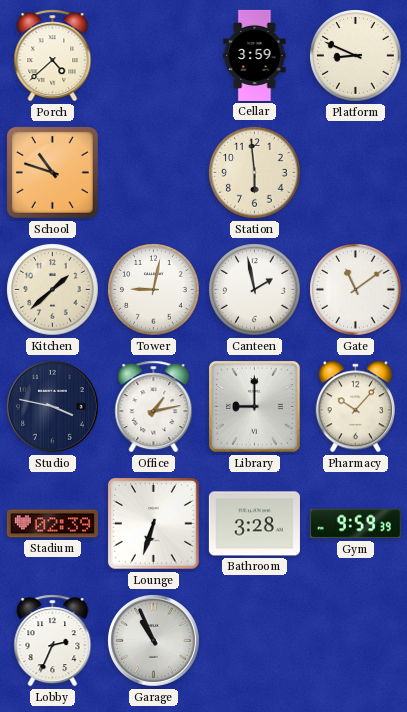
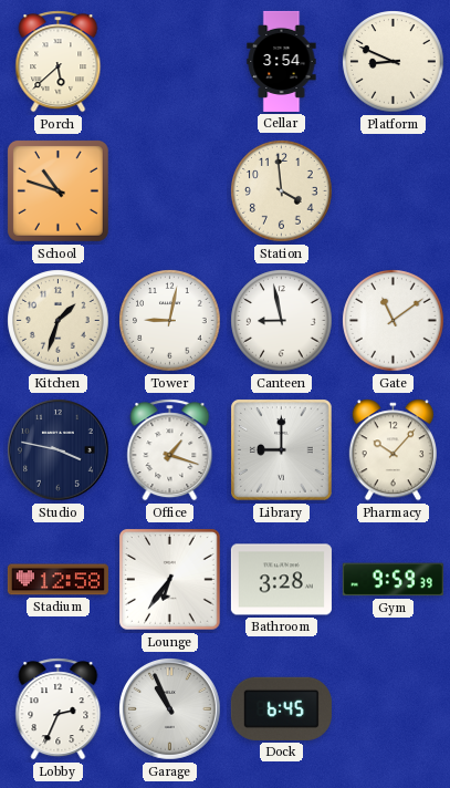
Porch: 4:38 -> 5:38 (59, 62)
Cellar: 3:59 -> 3:54 (282, 61)
Station: 5:59 -> 3:59 (282, 191)
Kitchen: 1:38 -> 1:33 (59, 321)
Canteen: 1:58 -> 8:58 (282, 321)
Office: 1:13 -> 1:18 (170, 450)
Stadium: 02:39 -> 12:58 (57, 580)
Lounge: 6:33 -> 6:36 (170, 580)
Dock: none -> 6:45 (281, 708)
